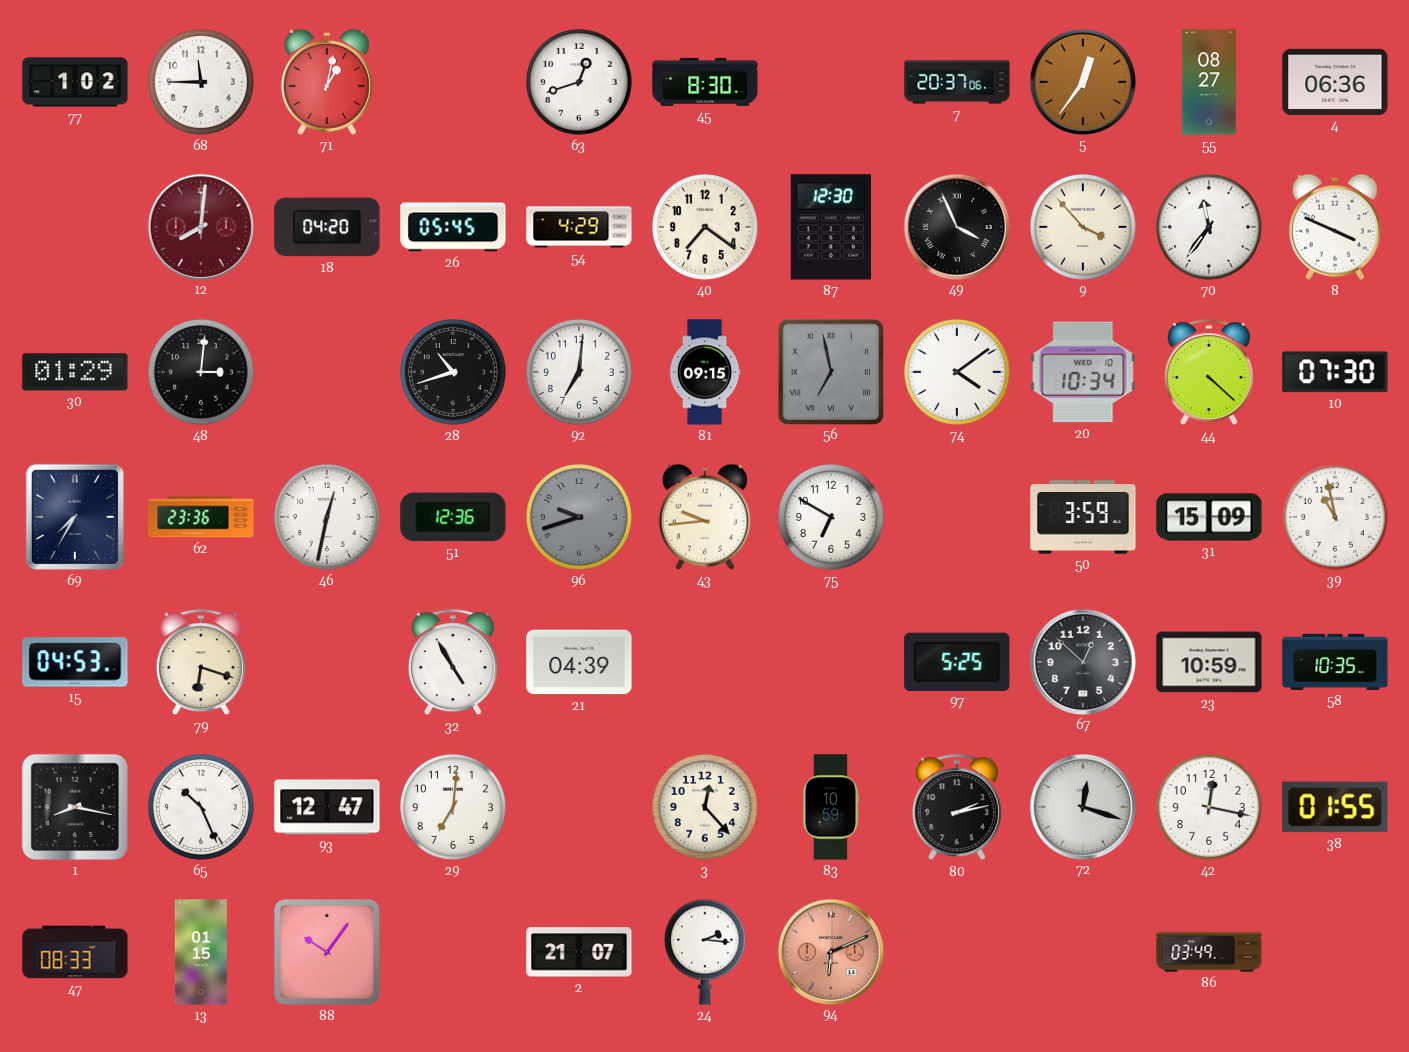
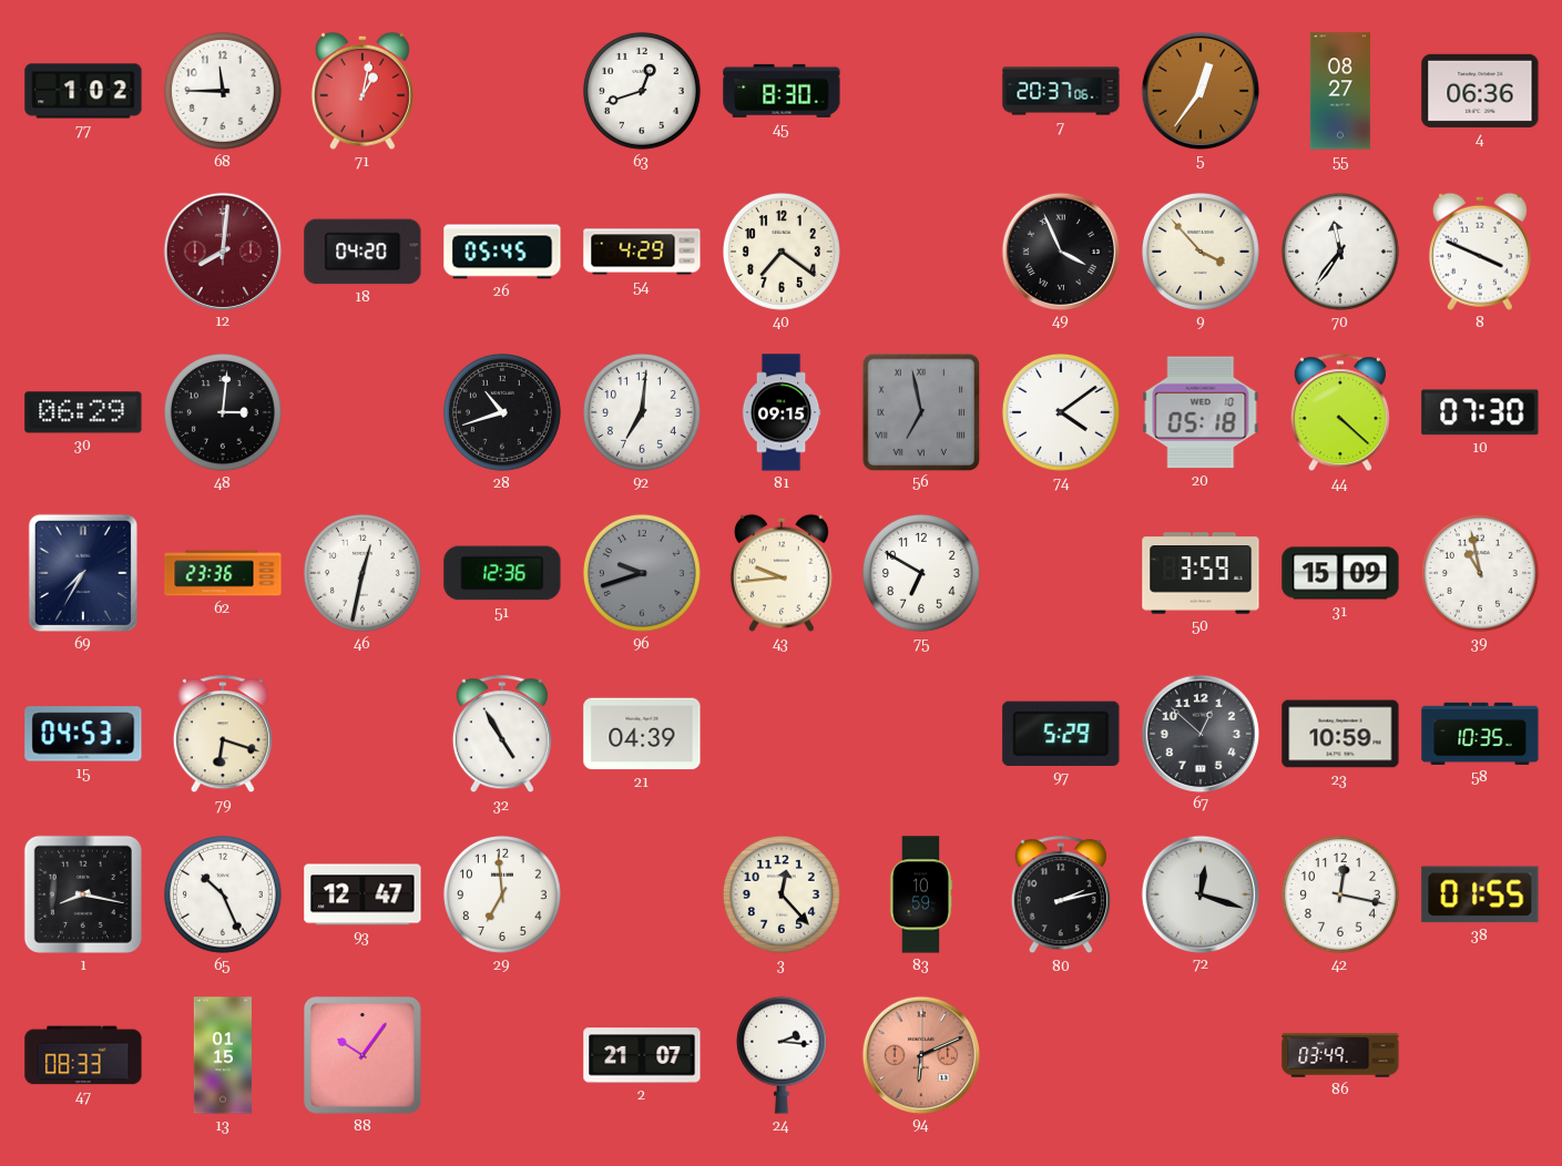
87: 12:30 -> none (830, 227)
30: 01:29 -> 06:29 (83, 412)
20: 10:34 -> 05:18 (1201, 412)
97: 5:25 -> 5:29 (1061, 734)
29: 7:01 -> 6:59 (502, 894)
